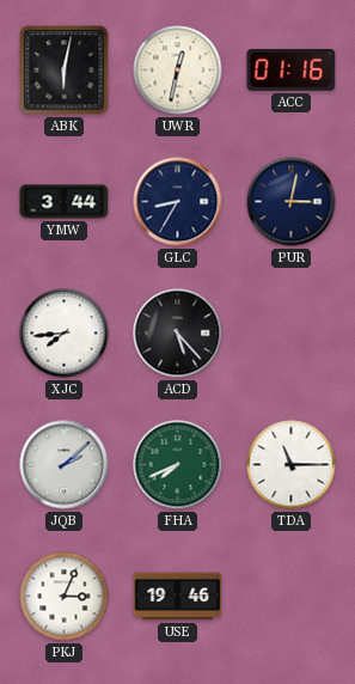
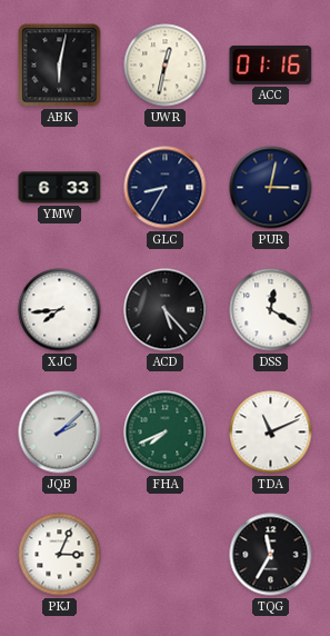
YMW: 3:44 -> 6:33 (60, 188)
DSS: none -> 12:20 (271, 310)
TDA: 11:15 -> 11:11 (271, 433)
USE: 19:46 -> none (178, 597)
TQG: none -> 11:35 (271, 555)
